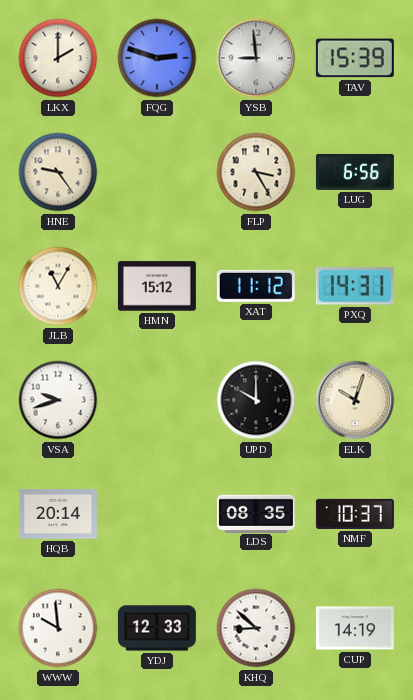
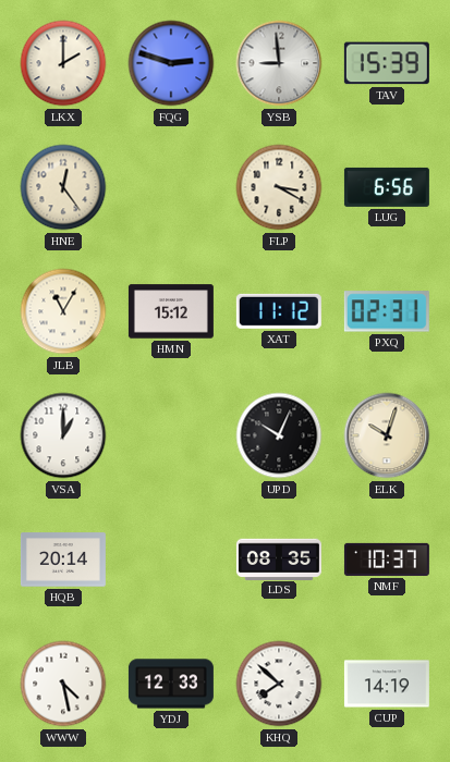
HNE: 9:24 -> 12:24 (63, 187)
FLP: 3:25 -> 3:20 (279, 187)
PXQ: 14:31 -> 02:31 (387, 311)
VSA: 9:42 -> 1:00 (63, 435)
UPD: 10:00 -> 10:04 (279, 435)
WWW: 9:59 -> 4:28 (63, 684)
KHQ: 8:52 -> 7:52 (279, 684)
